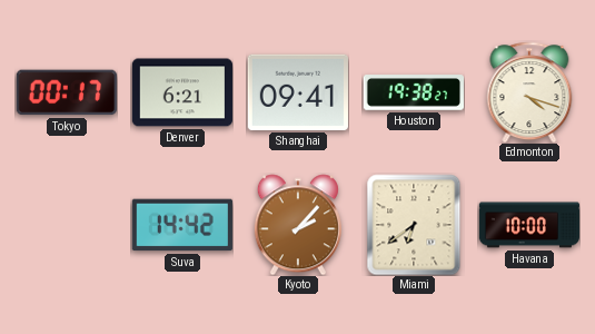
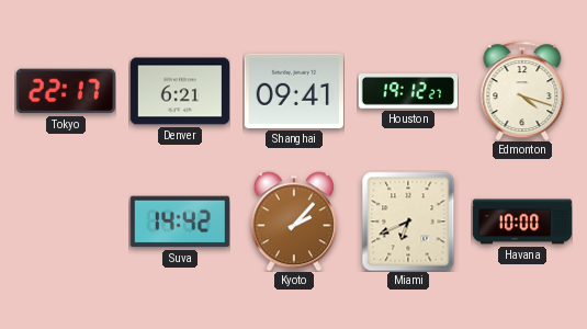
Tokyo: 00:17 -> 22:17 (66, 91)
Houston: 19:38 -> 19:12 (407, 91)
Miami: 6:39 -> 6:41 (408, 222)
